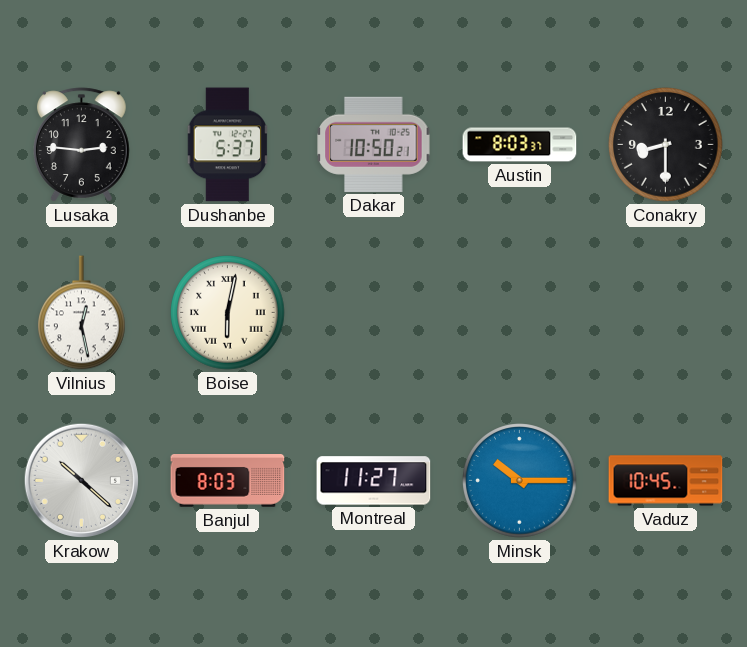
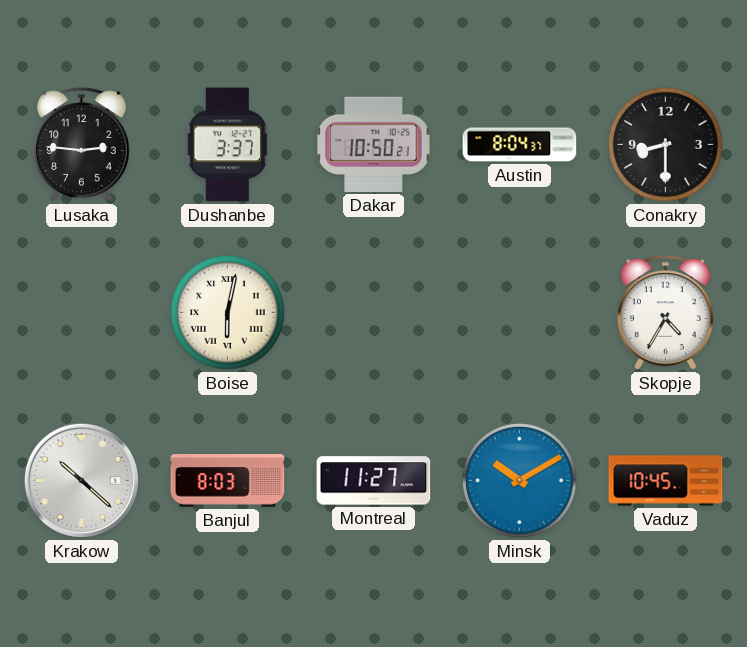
Dushanbe: 5:37 -> 3:37 (228, 145)
Austin: 8:03 -> 8:04 (520, 145)
Vilnius: 12:28 -> none (82, 313)
Skopje: none -> 4:35 (665, 313)
Minsk: 10:15 -> 10:10 (520, 481)
